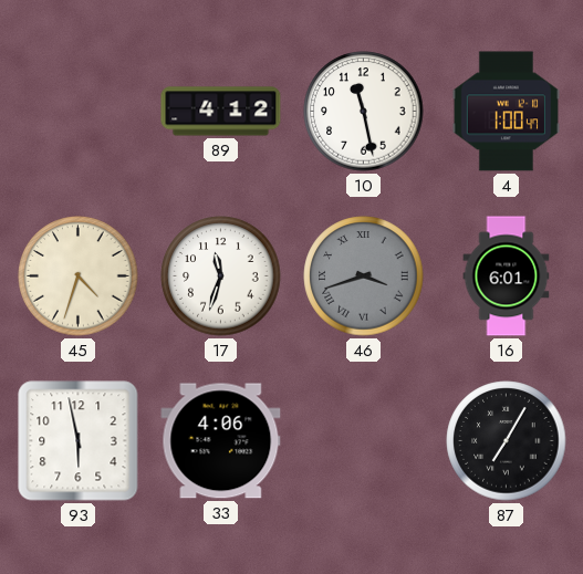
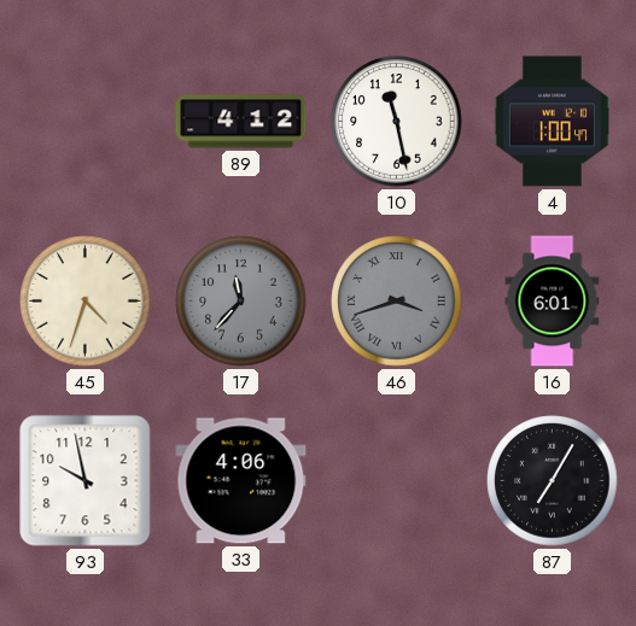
17: 11:33 -> 11:37 (241, 302)
17 dial: white -> grey (241, 302)
93: 5:58 -> 9:58 (86, 481)
